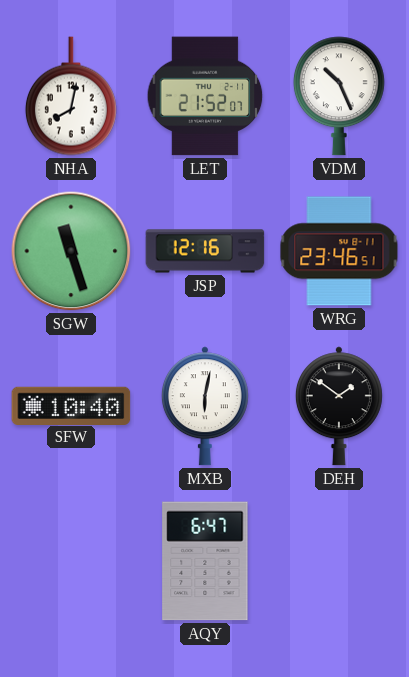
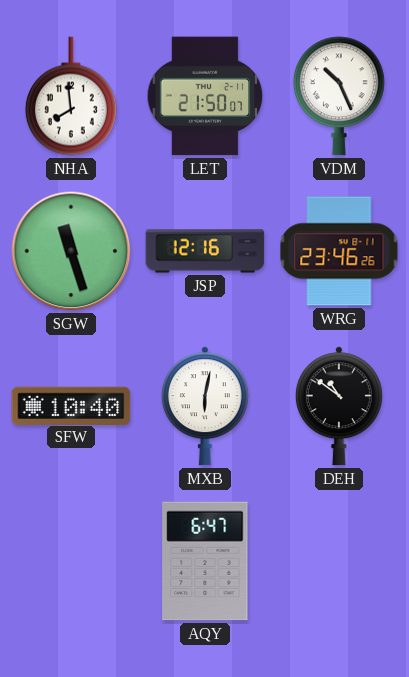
NHA: 8:02 -> 7:59 (71, 96)
LET: 21:52 -> 21:50 (205, 96)
WRG: 23:46:51 -> 23:46:26 (339, 251)
DEH: 1:51 -> 10:51 (339, 406)
